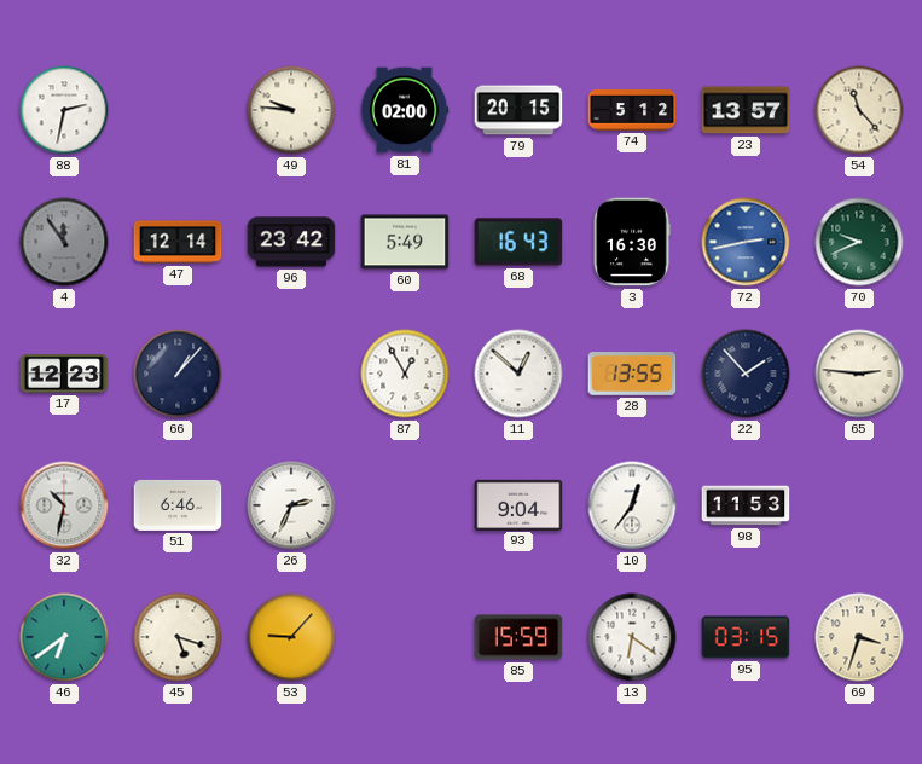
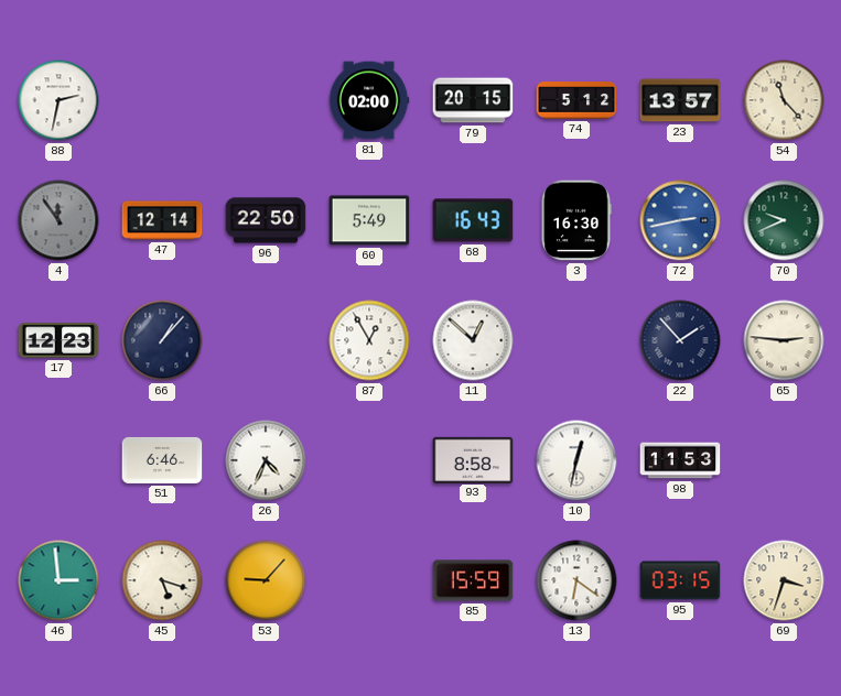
49: 9:46 -> none (291, 110)
96: 23:42 -> 22:50 (266, 220)
28: 13:55 -> none (632, 375)
32: 10:32 -> none (64, 505)
26: 2:34 -> 4:34 (266, 460)
93: 9:04 -> 8:58 (473, 459)
10: 12:36 -> 12:32 (576, 460)
46: 6:39 -> 2:59 (58, 580)
